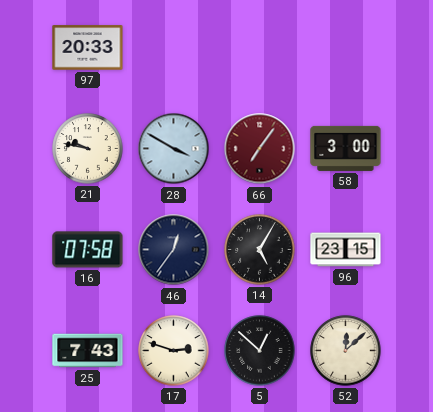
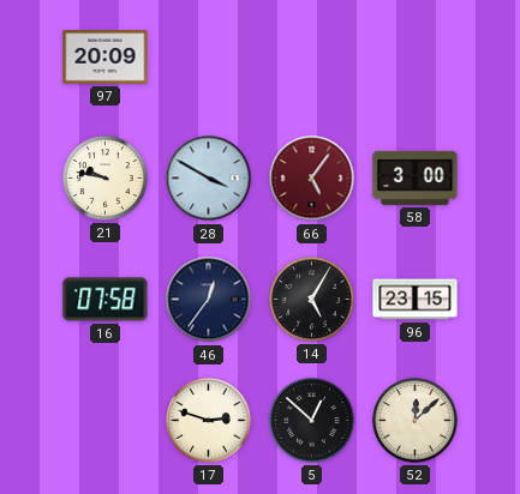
97: 20:33 -> 20:09 (106, 58)
66: 7:06 -> 5:06 (312, 179)
25: 7:43 -> none (88, 351)
